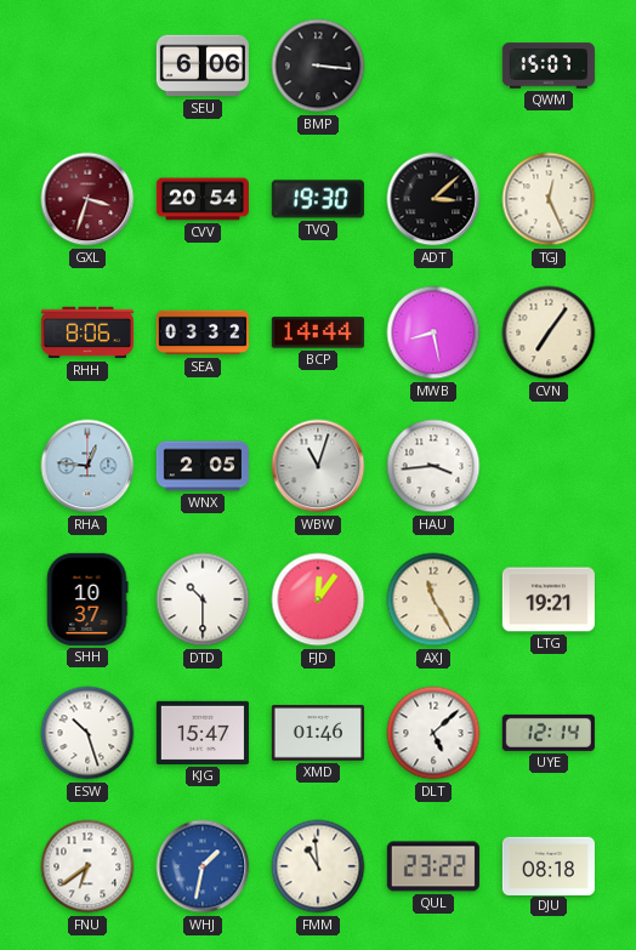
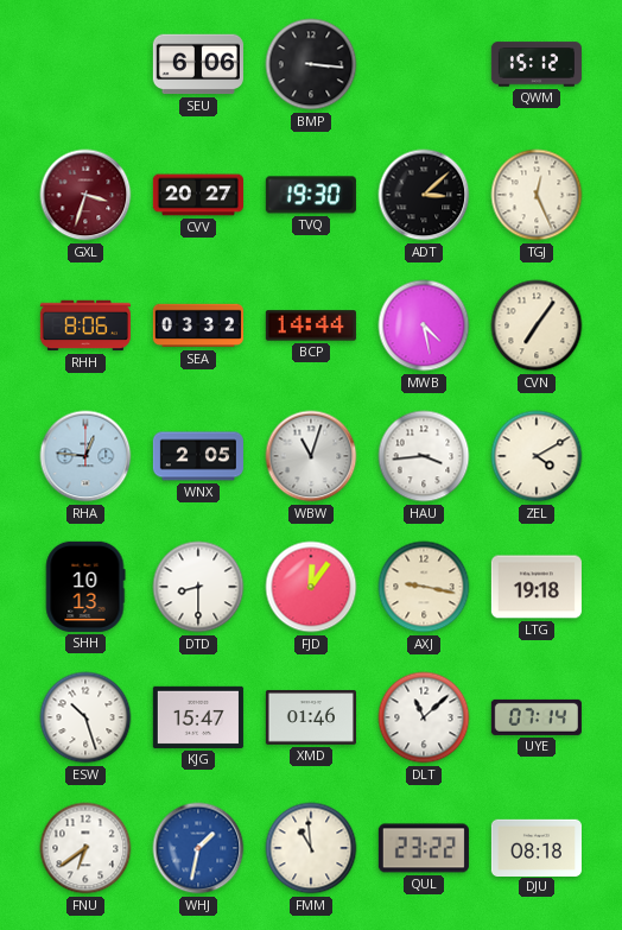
QWM: 15:07 -> 15:12 (537, 64)
CVV: 20:54 -> 20:27 (198, 195)
MWB: 8:28 -> 4:28 (424, 325)
ZEL: none -> 4:10 (537, 456)
SHH: 10:37 -> 10:13 (85, 587)
DTD: 10:30 -> 8:30 (198, 587)
AXJ: 11:25 -> 9:17 (424, 587)
LTG: 19:21 -> 19:18 (537, 587)
DLT: 5:08 -> 11:08 (424, 717)
UYE: 12:14 -> 07:14 (537, 717)
